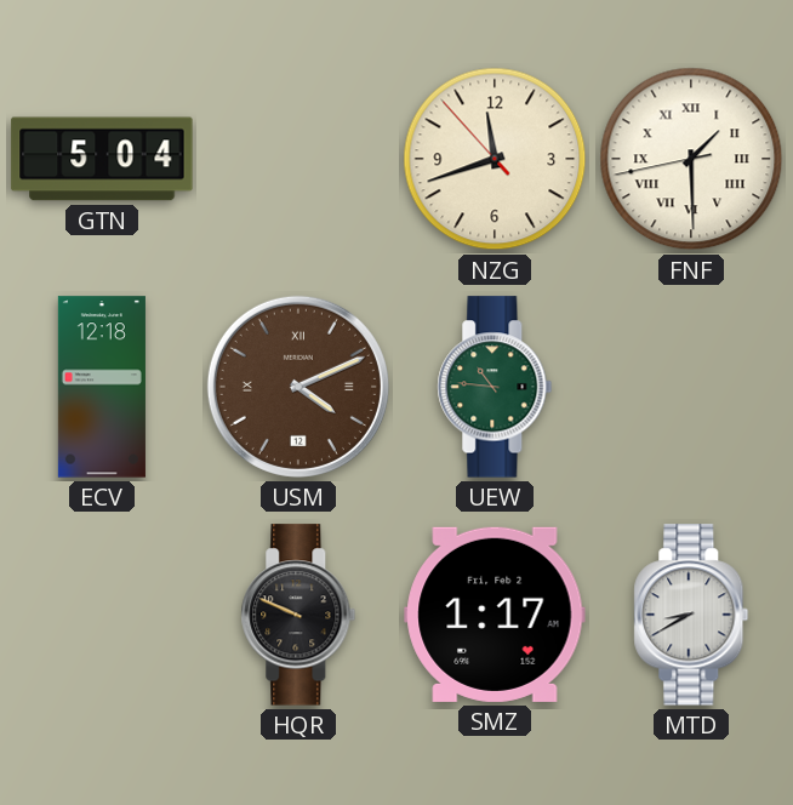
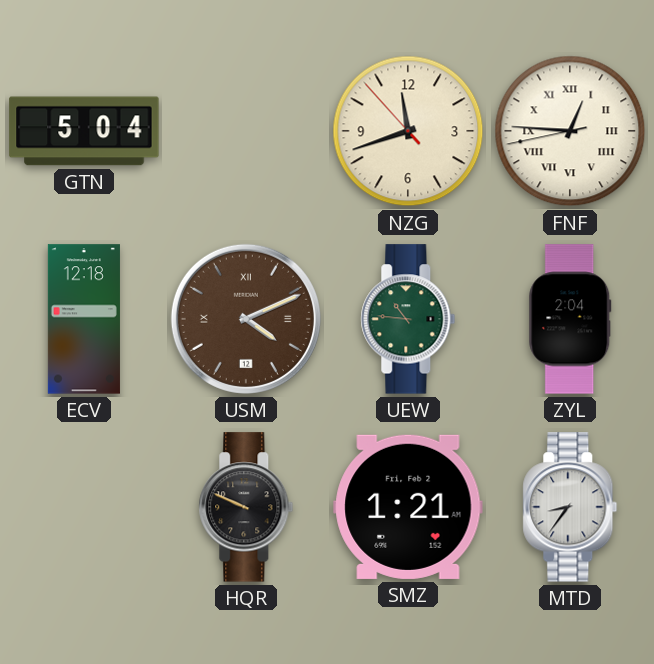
FNF: 1:29 -> 12:45 (570, 131)
ZYL: none -> 2:04 (570, 319)
SMZ: 1:17 -> 1:21 (408, 507)
MTD: 8:40 -> 8:36 (570, 507)
